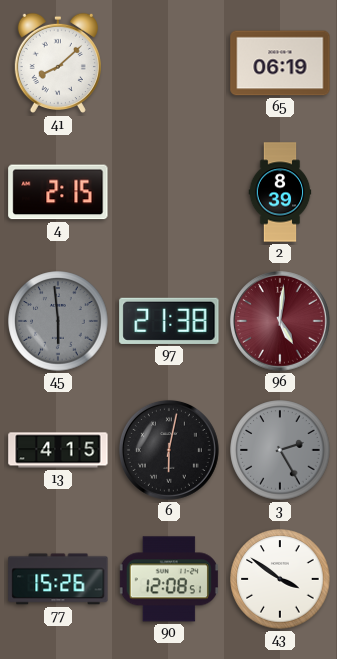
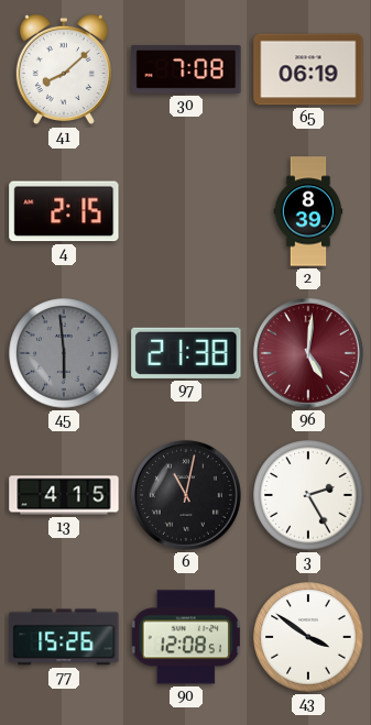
30: none -> 7:08 (186, 69)
6: 6:02 -> 11:02 (186, 495)
3 dial: grey -> white (308, 495)
